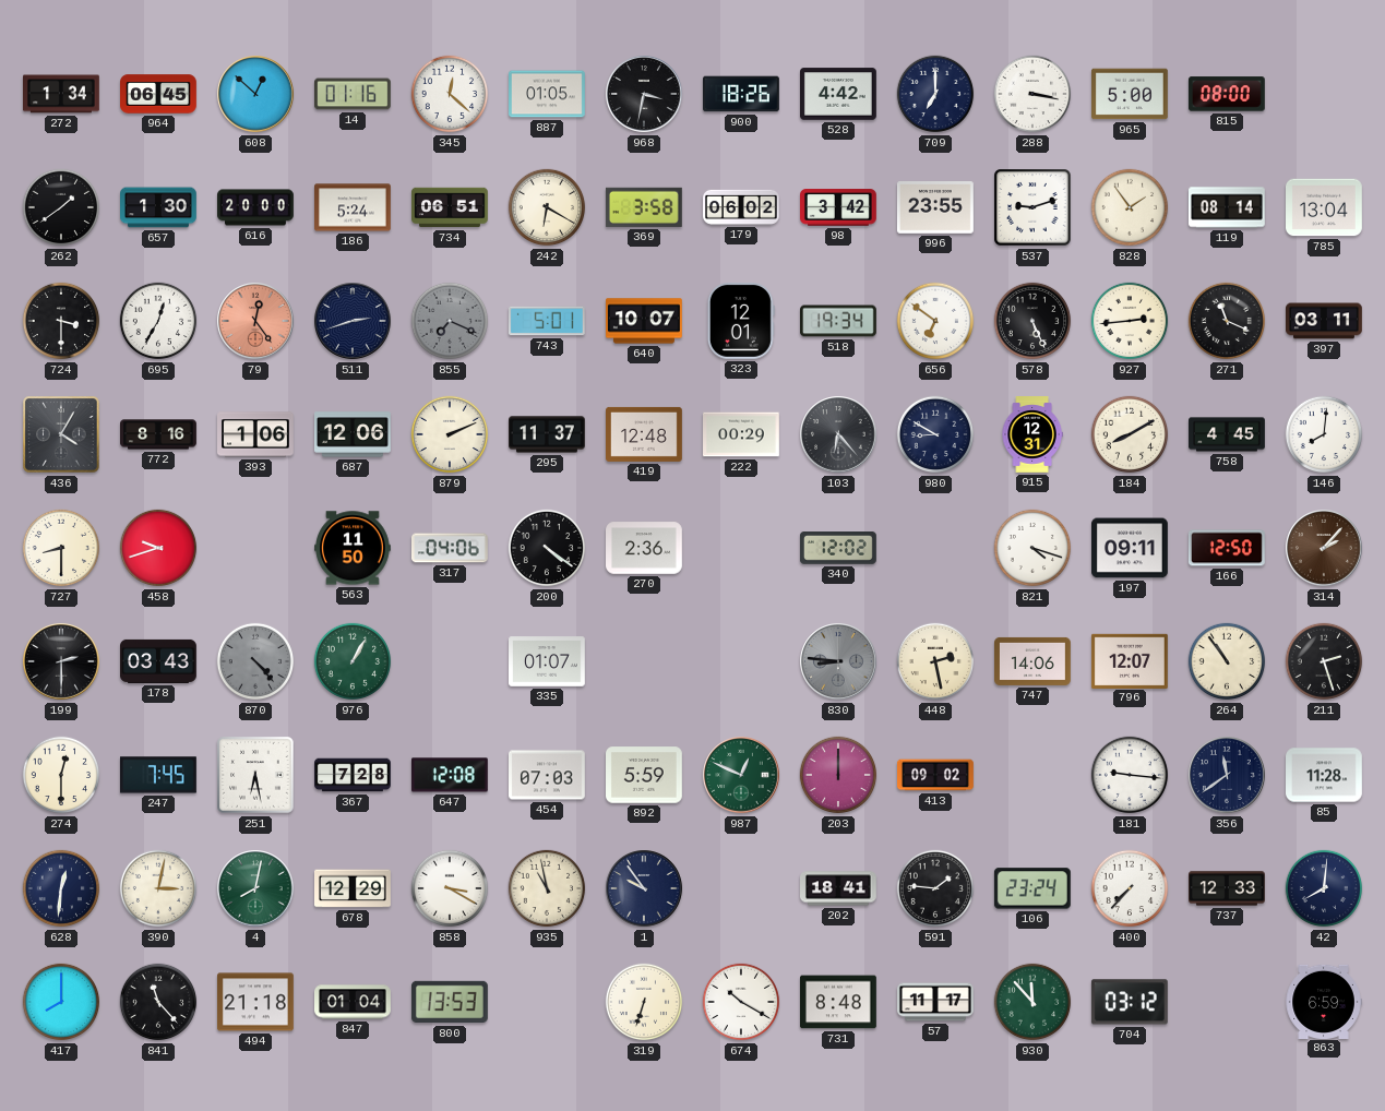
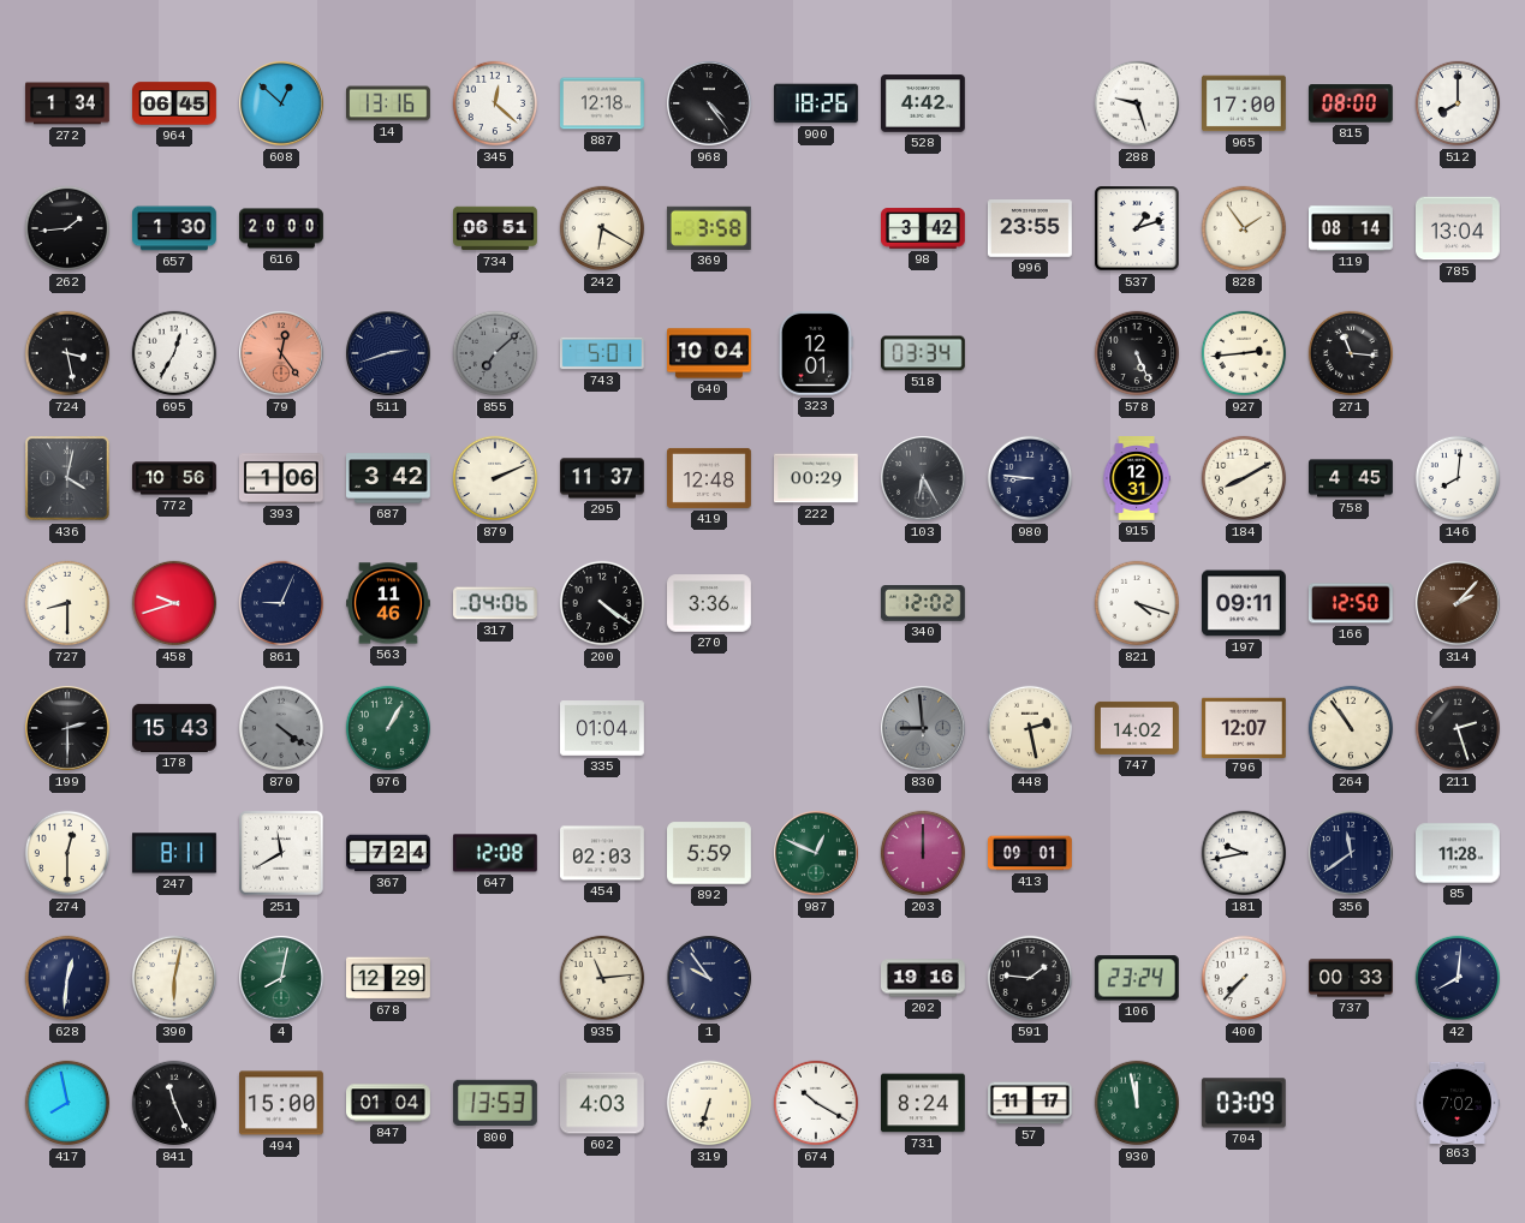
14: 01:16 -> 13:16 (389, 103)
887: 01:05 -> 12:18 (603, 103)
968: 3:32 -> 4:24 (709, 103)
709: 7:00 -> none (935, 94)
288: 3:17 -> 9:27 (1137, 103)
965: 5:00 -> 17:00 (1245, 103)
512: none -> 8:00 (1458, 103)
262: 1:39 -> 1:44 (67, 228)
186: 5:24 -> none (354, 207)
179: 06:02 -> none (742, 207)
537: 9:12 -> 1:12 (1137, 228)
724: 3:30 -> 3:28 (67, 353)
855: 7:19 -> 7:08 (495, 353)
640: 10:07 -> 10:04 (710, 353)
518: 19:34 -> 03:34 (924, 353)
656: 6:51 -> none (935, 321)
271: 11:19 -> 11:16 (1351, 353)
397: 03:11 -> none (1325, 321)
436: 4:05 -> 4:02 (67, 478)
772: 8:16 -> 10:56 (175, 478)
687: 12:06 -> 3:42 (389, 478)
103: 6:23 -> 6:25 (923, 478)
980: 8:50 -> 8:46 (1030, 478)
861: none -> 9:04 (281, 603)
563: 11:50 -> 11:46 (389, 603)
270: 2:36 -> 3:36 (710, 603)
178: 03:43 -> 15:43 (175, 728)
870: 4:23 -> 4:21 (281, 728)
335: 01:07 -> 01:04 (603, 728)
830: 8:46 -> 8:59 (923, 728)
747: 14:06 -> 14:02 (1138, 728)
247: 7:45 -> 8:11 (174, 853)
251: 6:28 -> 11:40 (281, 853)
367: 7:28 -> 7:24 (388, 853)
454: 07:03 -> 02:03 (603, 853)
413: 09:02 -> 09:01 (1031, 853)
181: 9:16 -> 9:43 (1244, 853)
390: 3:02 -> 6:02 (174, 978)
858: 3:20 -> none (450, 888)
935: 10:58 -> 11:14 (602, 978)
202: 18:41 -> 19:16 (924, 978)
737: 12:33 -> 00:33 (1352, 978)
417: 8:00 -> 7:58 (67, 1103)
841: 11:23 -> 11:26 (174, 1103)
494: 21:18 -> 15:00 (282, 1103)
602: none -> 4:03 (603, 1103)
731: 8:48 -> 8:24 (924, 1103)
930: 11:53 -> 11:58 (1137, 1103)
704: 03:12 -> 03:09 (1244, 1103)
863: 6:59 -> 7:02 (1458, 1102)
